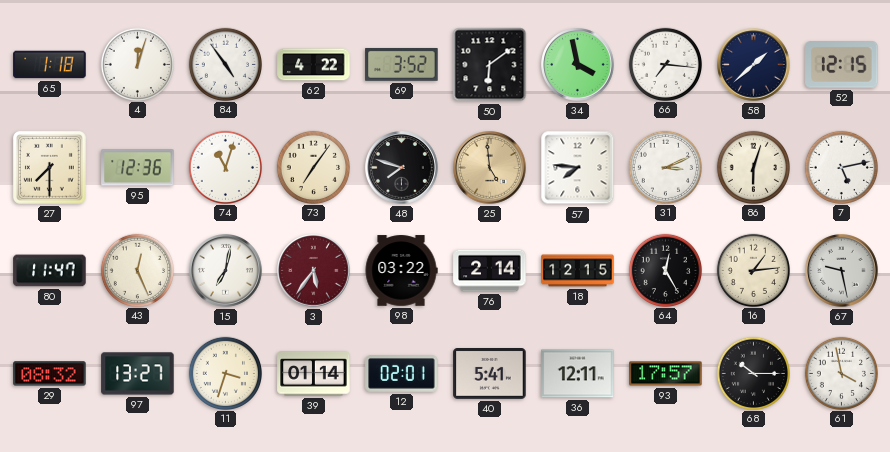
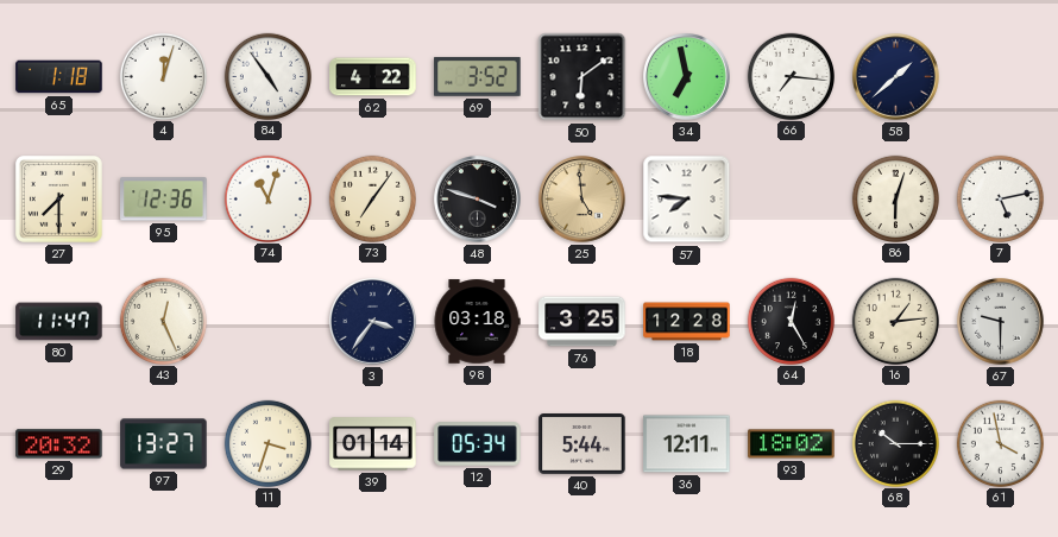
34: 3:58 -> 6:58 (687, 77)
52: 12:15 -> none (842, 65)
48: 7:48 -> 3:48 (478, 200)
31: 3:11 -> none (665, 167)
15: 7:02 -> none (226, 271)
3: 5:36 -> 3:36 (373, 322)
3 dial: burgundy -> navy (373, 322)
98: 03:22 -> 03:18 (477, 322)
76: 2:14 -> 3:25 (582, 322)
18: 12:15 -> 12:28 (687, 322)
67: 9:28 -> 9:30 (1001, 322)
29: 08:32 -> 20:32 (59, 444)
12: 02:01 -> 05:34 (478, 444)
40: 5:41 -> 5:44 (582, 444)
93: 17:57 -> 18:02 (792, 444)
